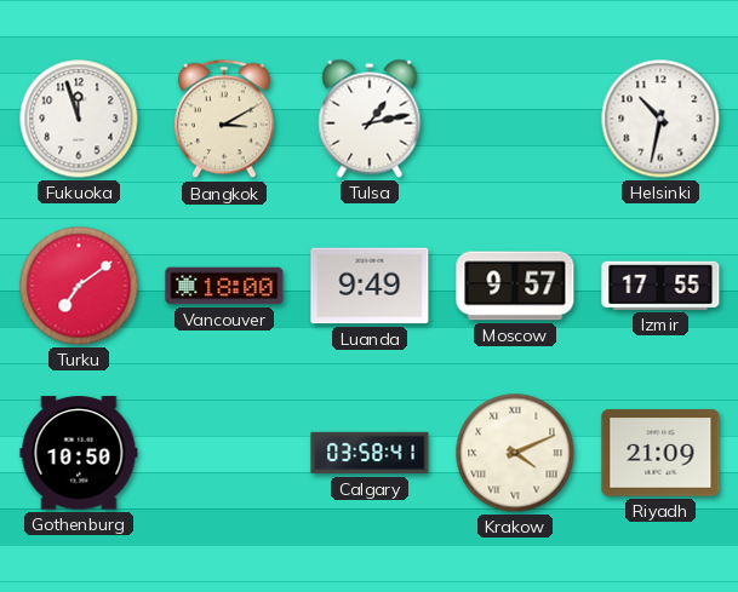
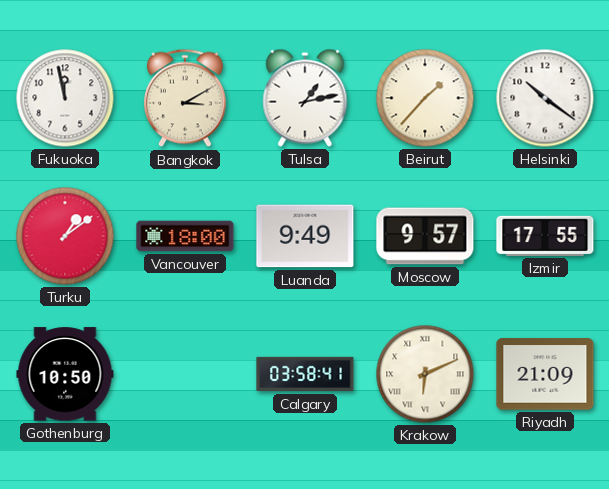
Fukuoka: 11:57 -> 11:58 (65, 98)
Beirut: none -> 1:37 (425, 98)
Helsinki: 10:32 -> 10:21 (545, 98)
Turku: 7:09 -> 1:09 (65, 236)
Krakow: 4:11 -> 6:11 (425, 374)
